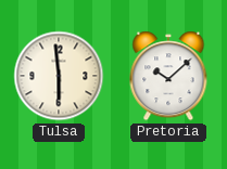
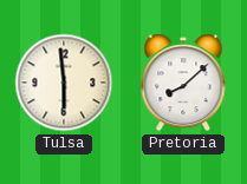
Pretoria: 10:08 -> 8:08 (183, 83)
